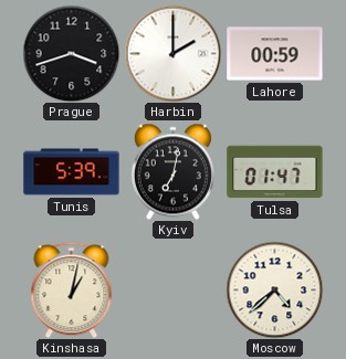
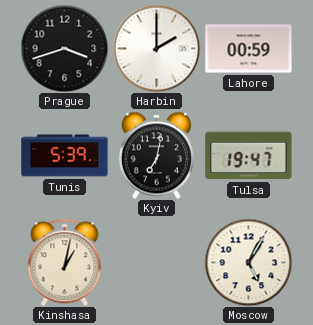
Tulsa: 01:47 -> 19:47 (249, 156)
Moscow: 4:38 -> 5:05 (248, 262)
